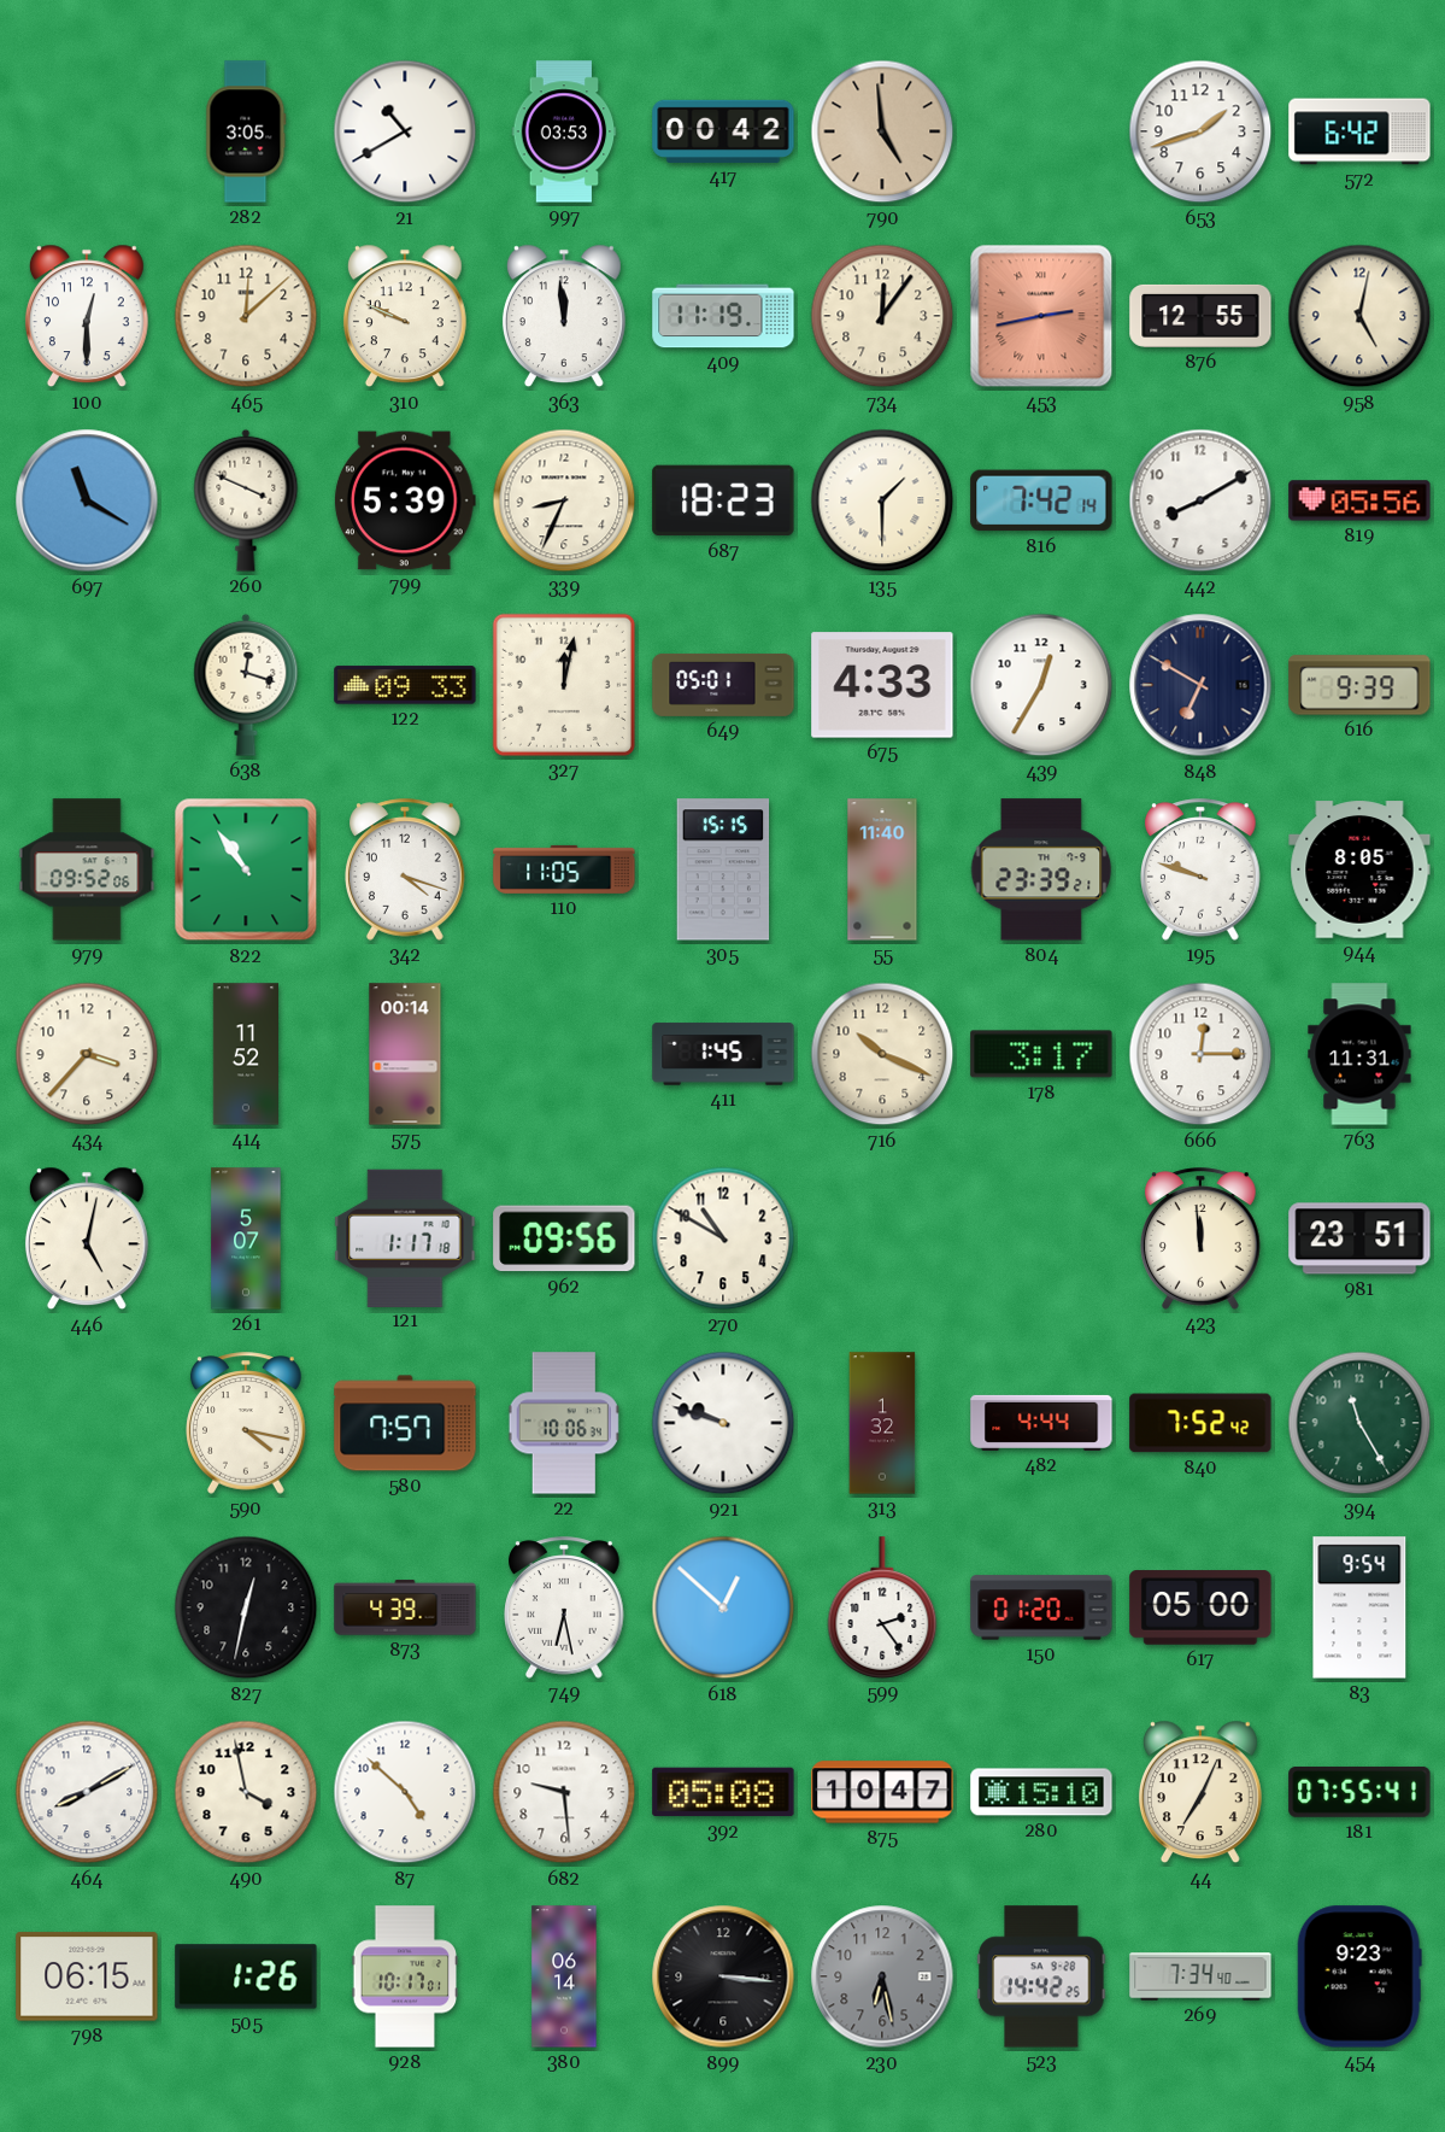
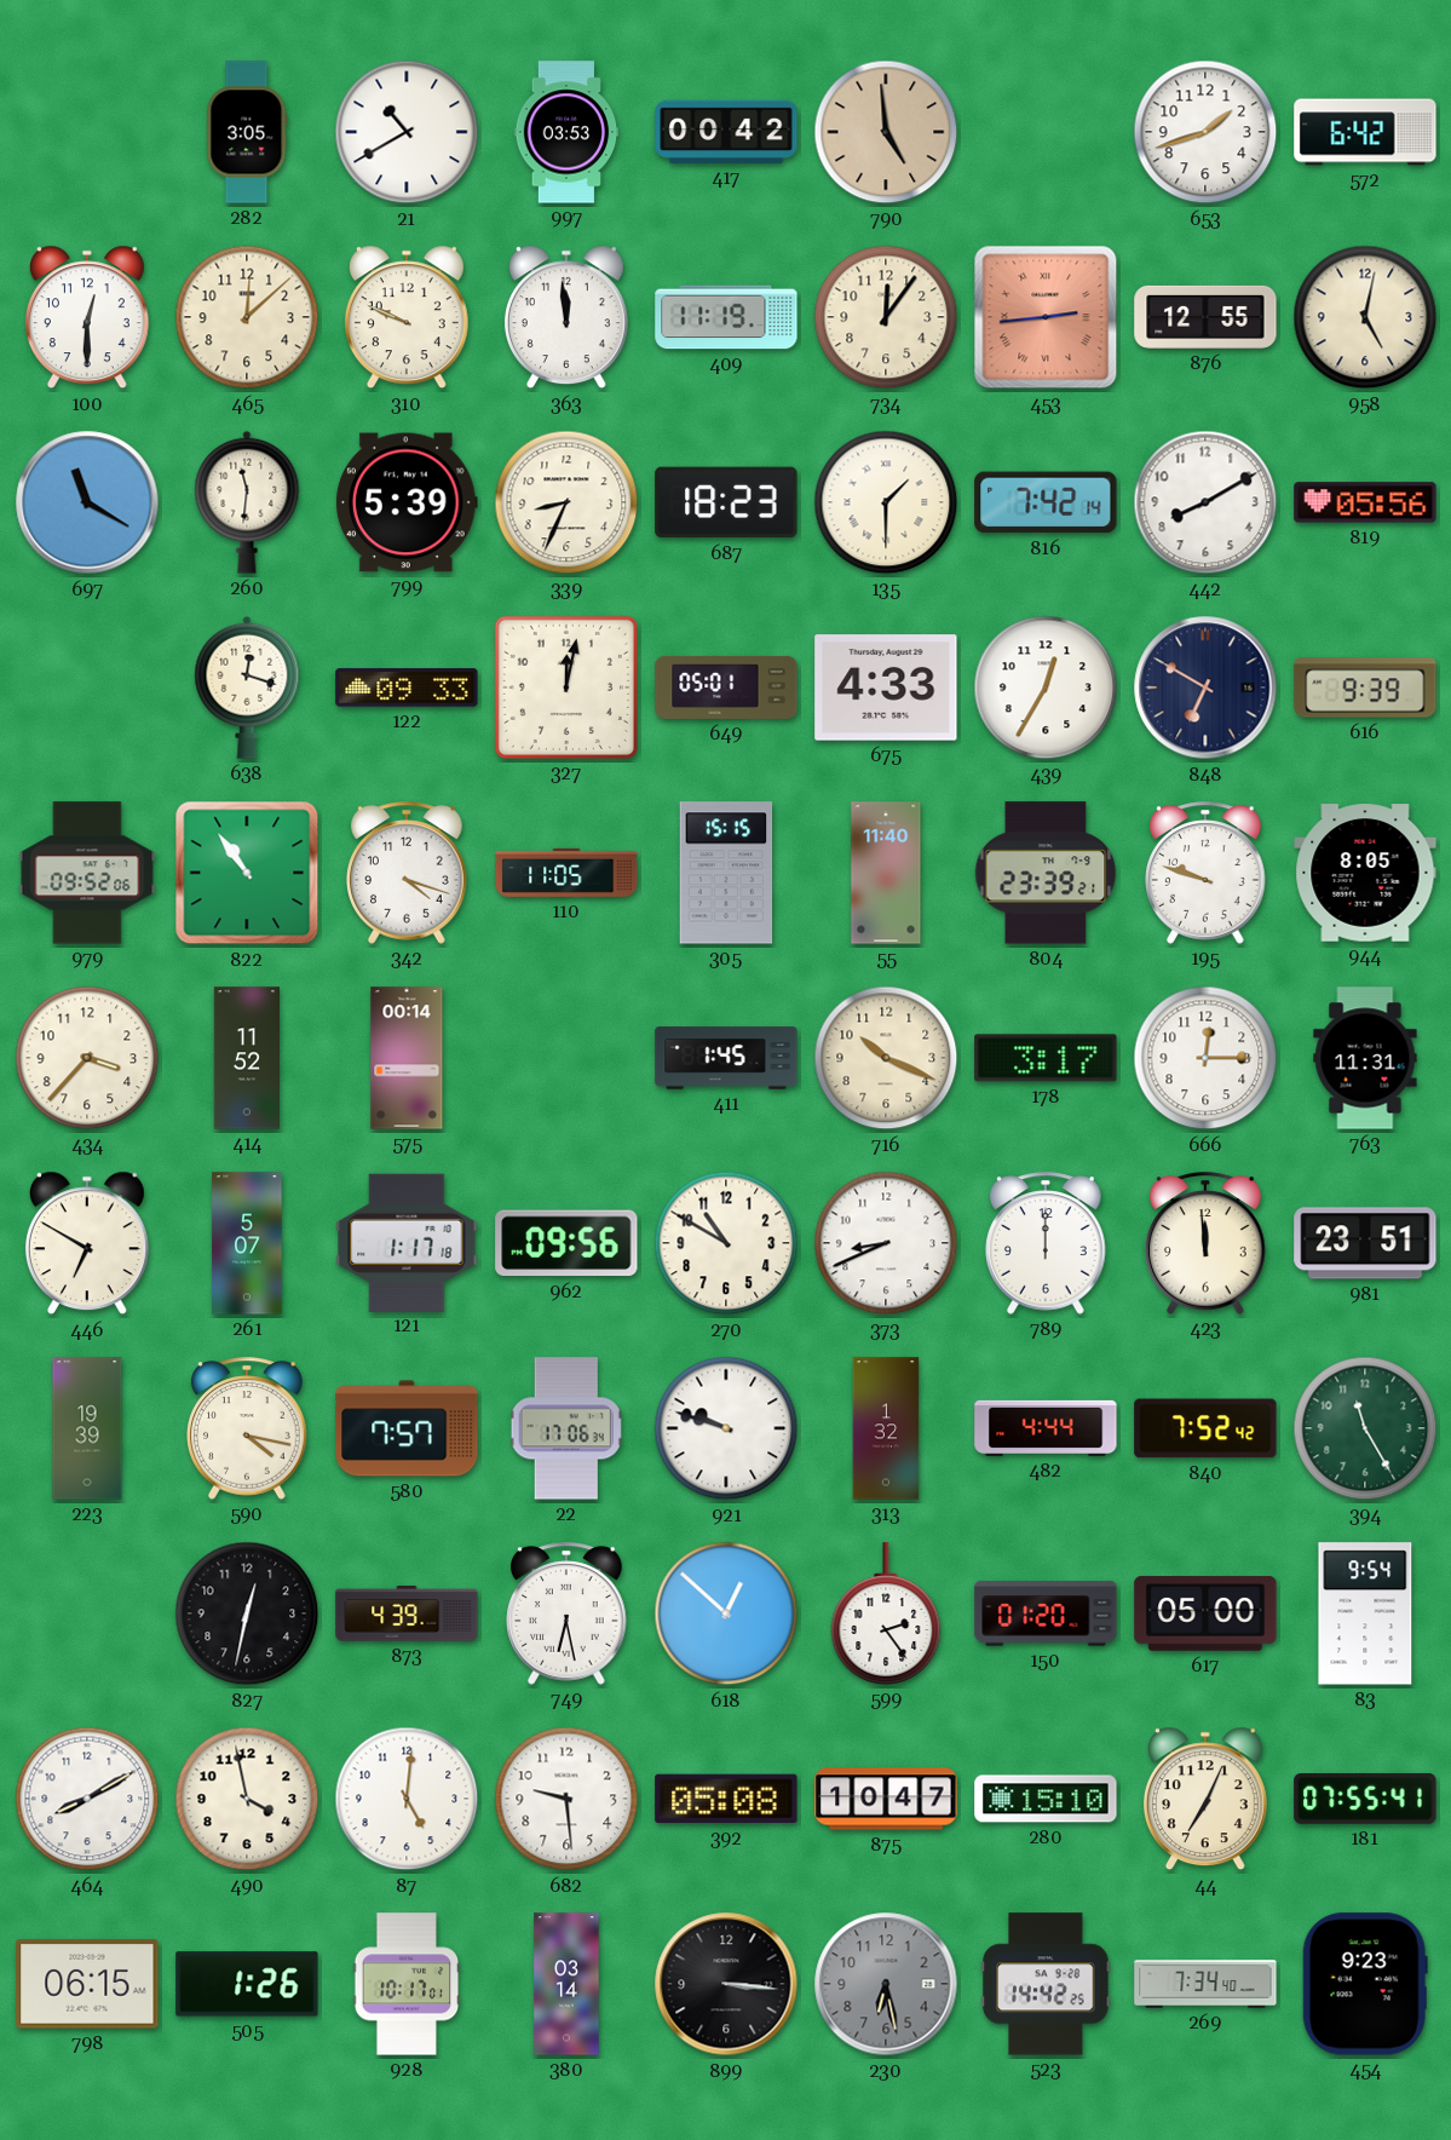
453: 2:43 -> 2:44 (1046, 317)
260: 3:49 -> 11:31 (247, 502)
446: 5:02 -> 6:50 (87, 1243)
373: none -> 8:41 (886, 1243)
789: none -> 12:00 (1046, 1243)
223: none -> 19:39 (87, 1428)
22: 10:06 -> 17:06 (566, 1428)
87: 4:52 -> 5:01 (407, 1799)
380: 06:14 -> 03:14 (566, 1984)
